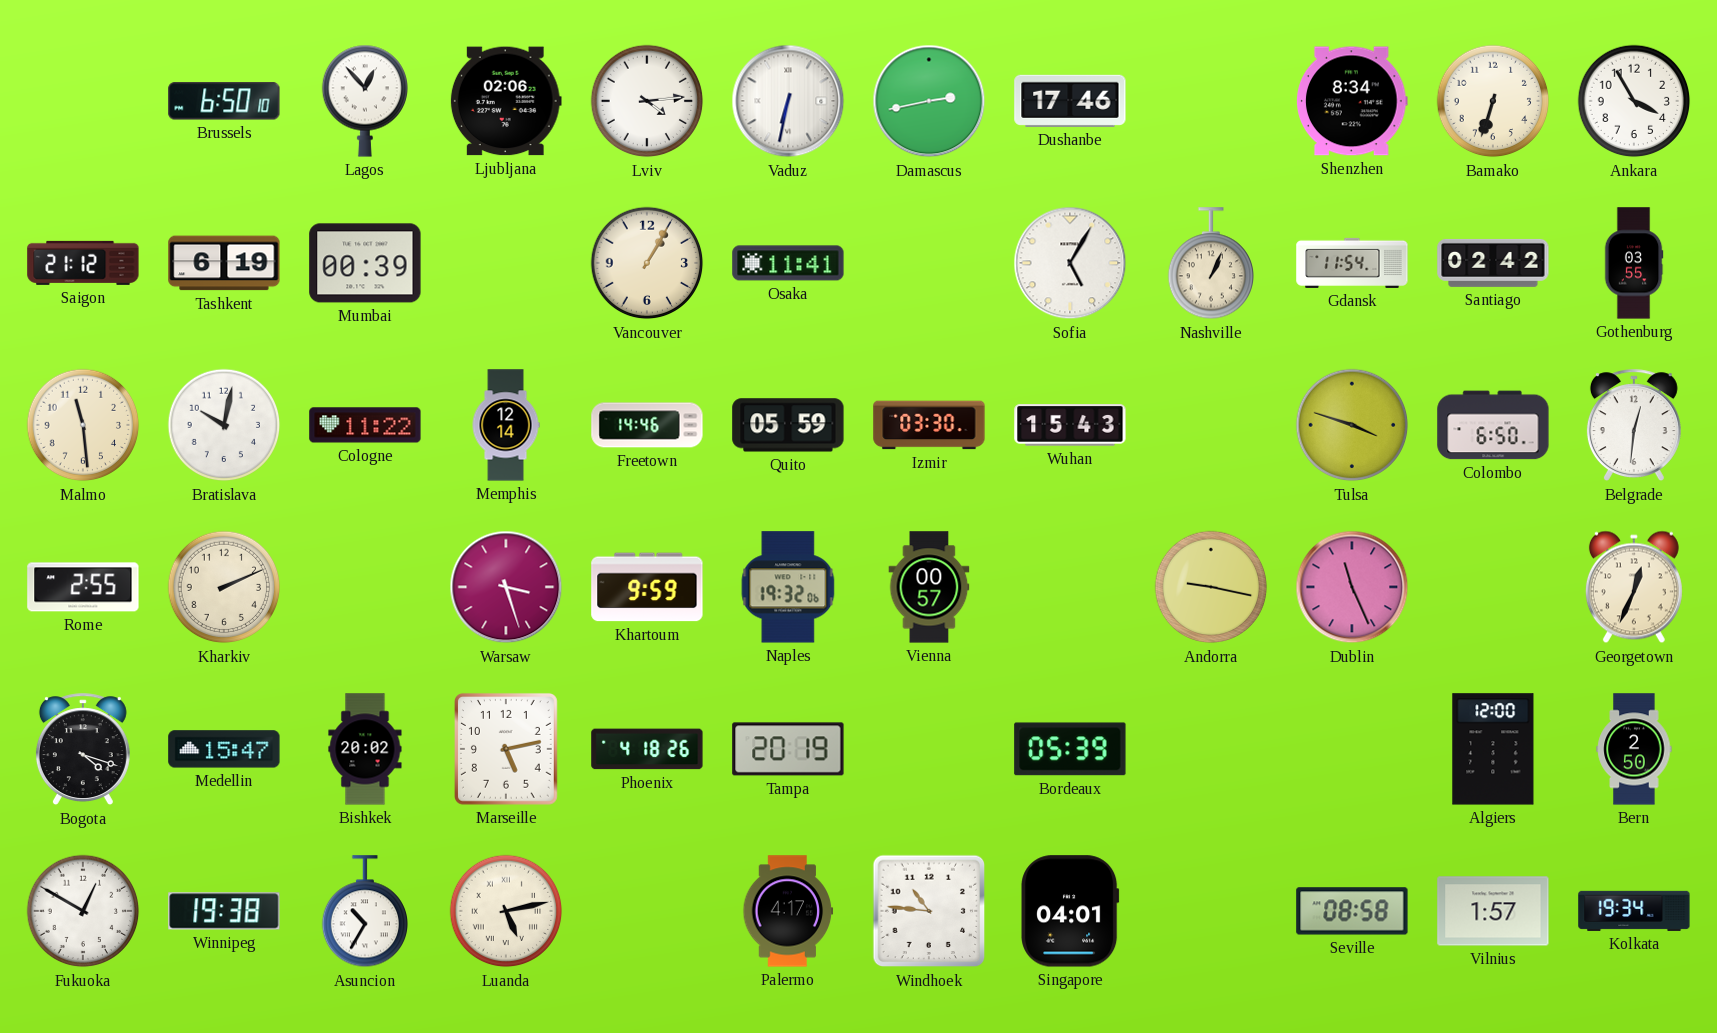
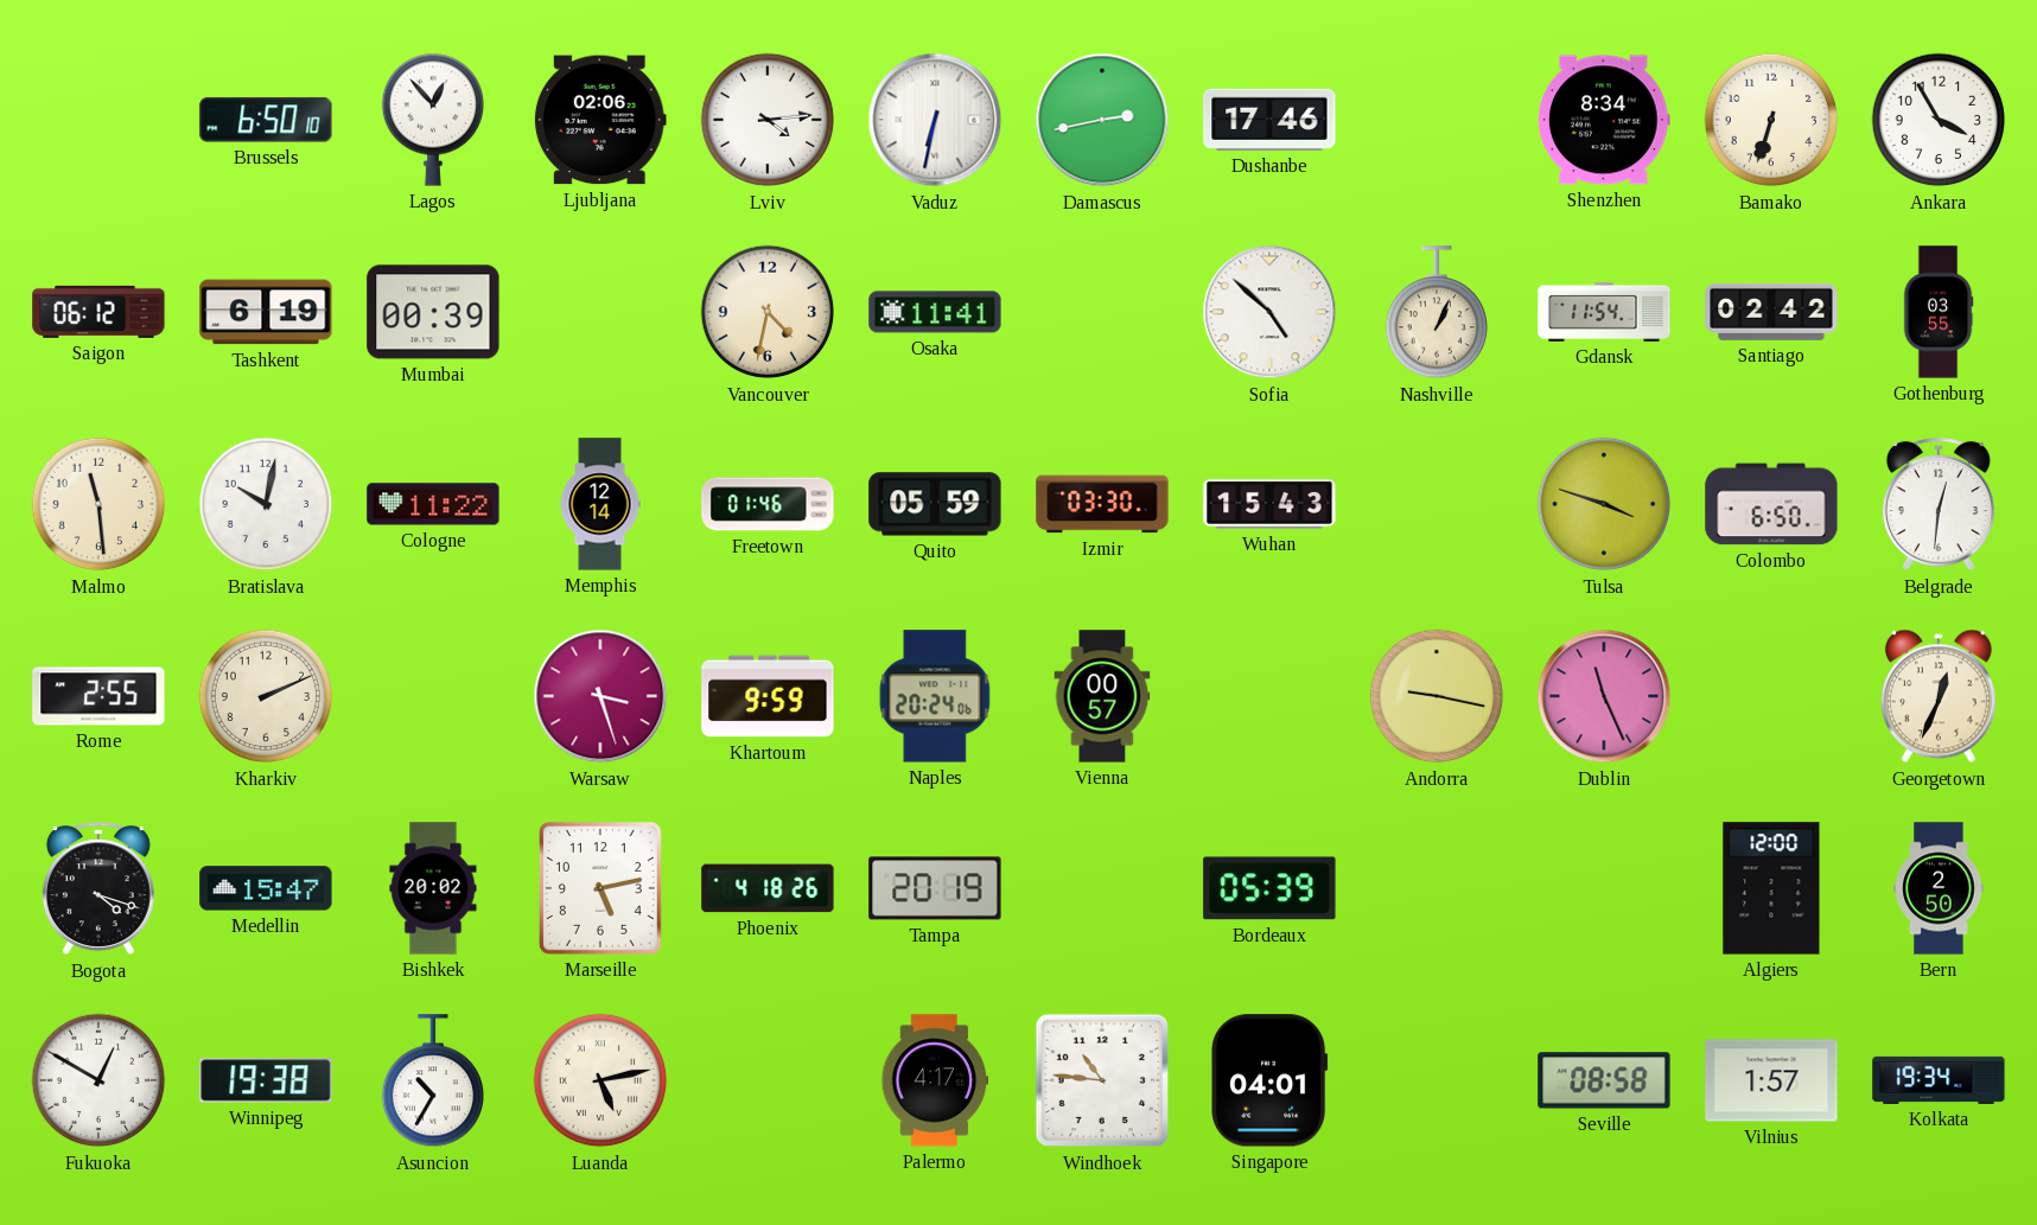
Saigon: 21:12 -> 06:12 (98, 312)
Vancouver: 1:05 -> 4:32 (768, 312)
Sofia: 5:05 -> 4:52 (1269, 312)
Freetown: 14:46 -> 01:46 (768, 504)
Naples: 19:32 -> 20:24 (935, 696)
